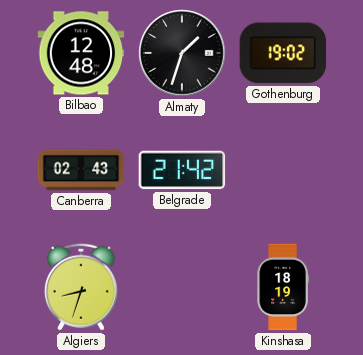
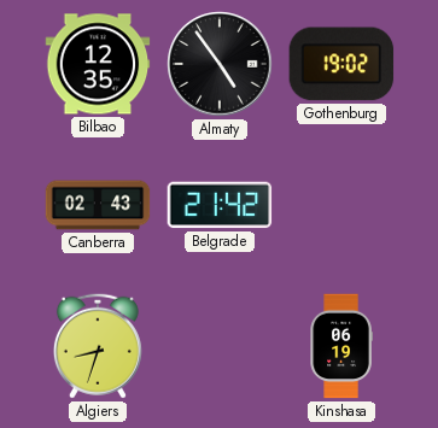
Bilbao: 12:48 -> 12:35 (98, 64)
Almaty: 1:33 -> 4:54 (220, 64)
Kinshasa: 18:19 -> 06:19 (341, 346)
